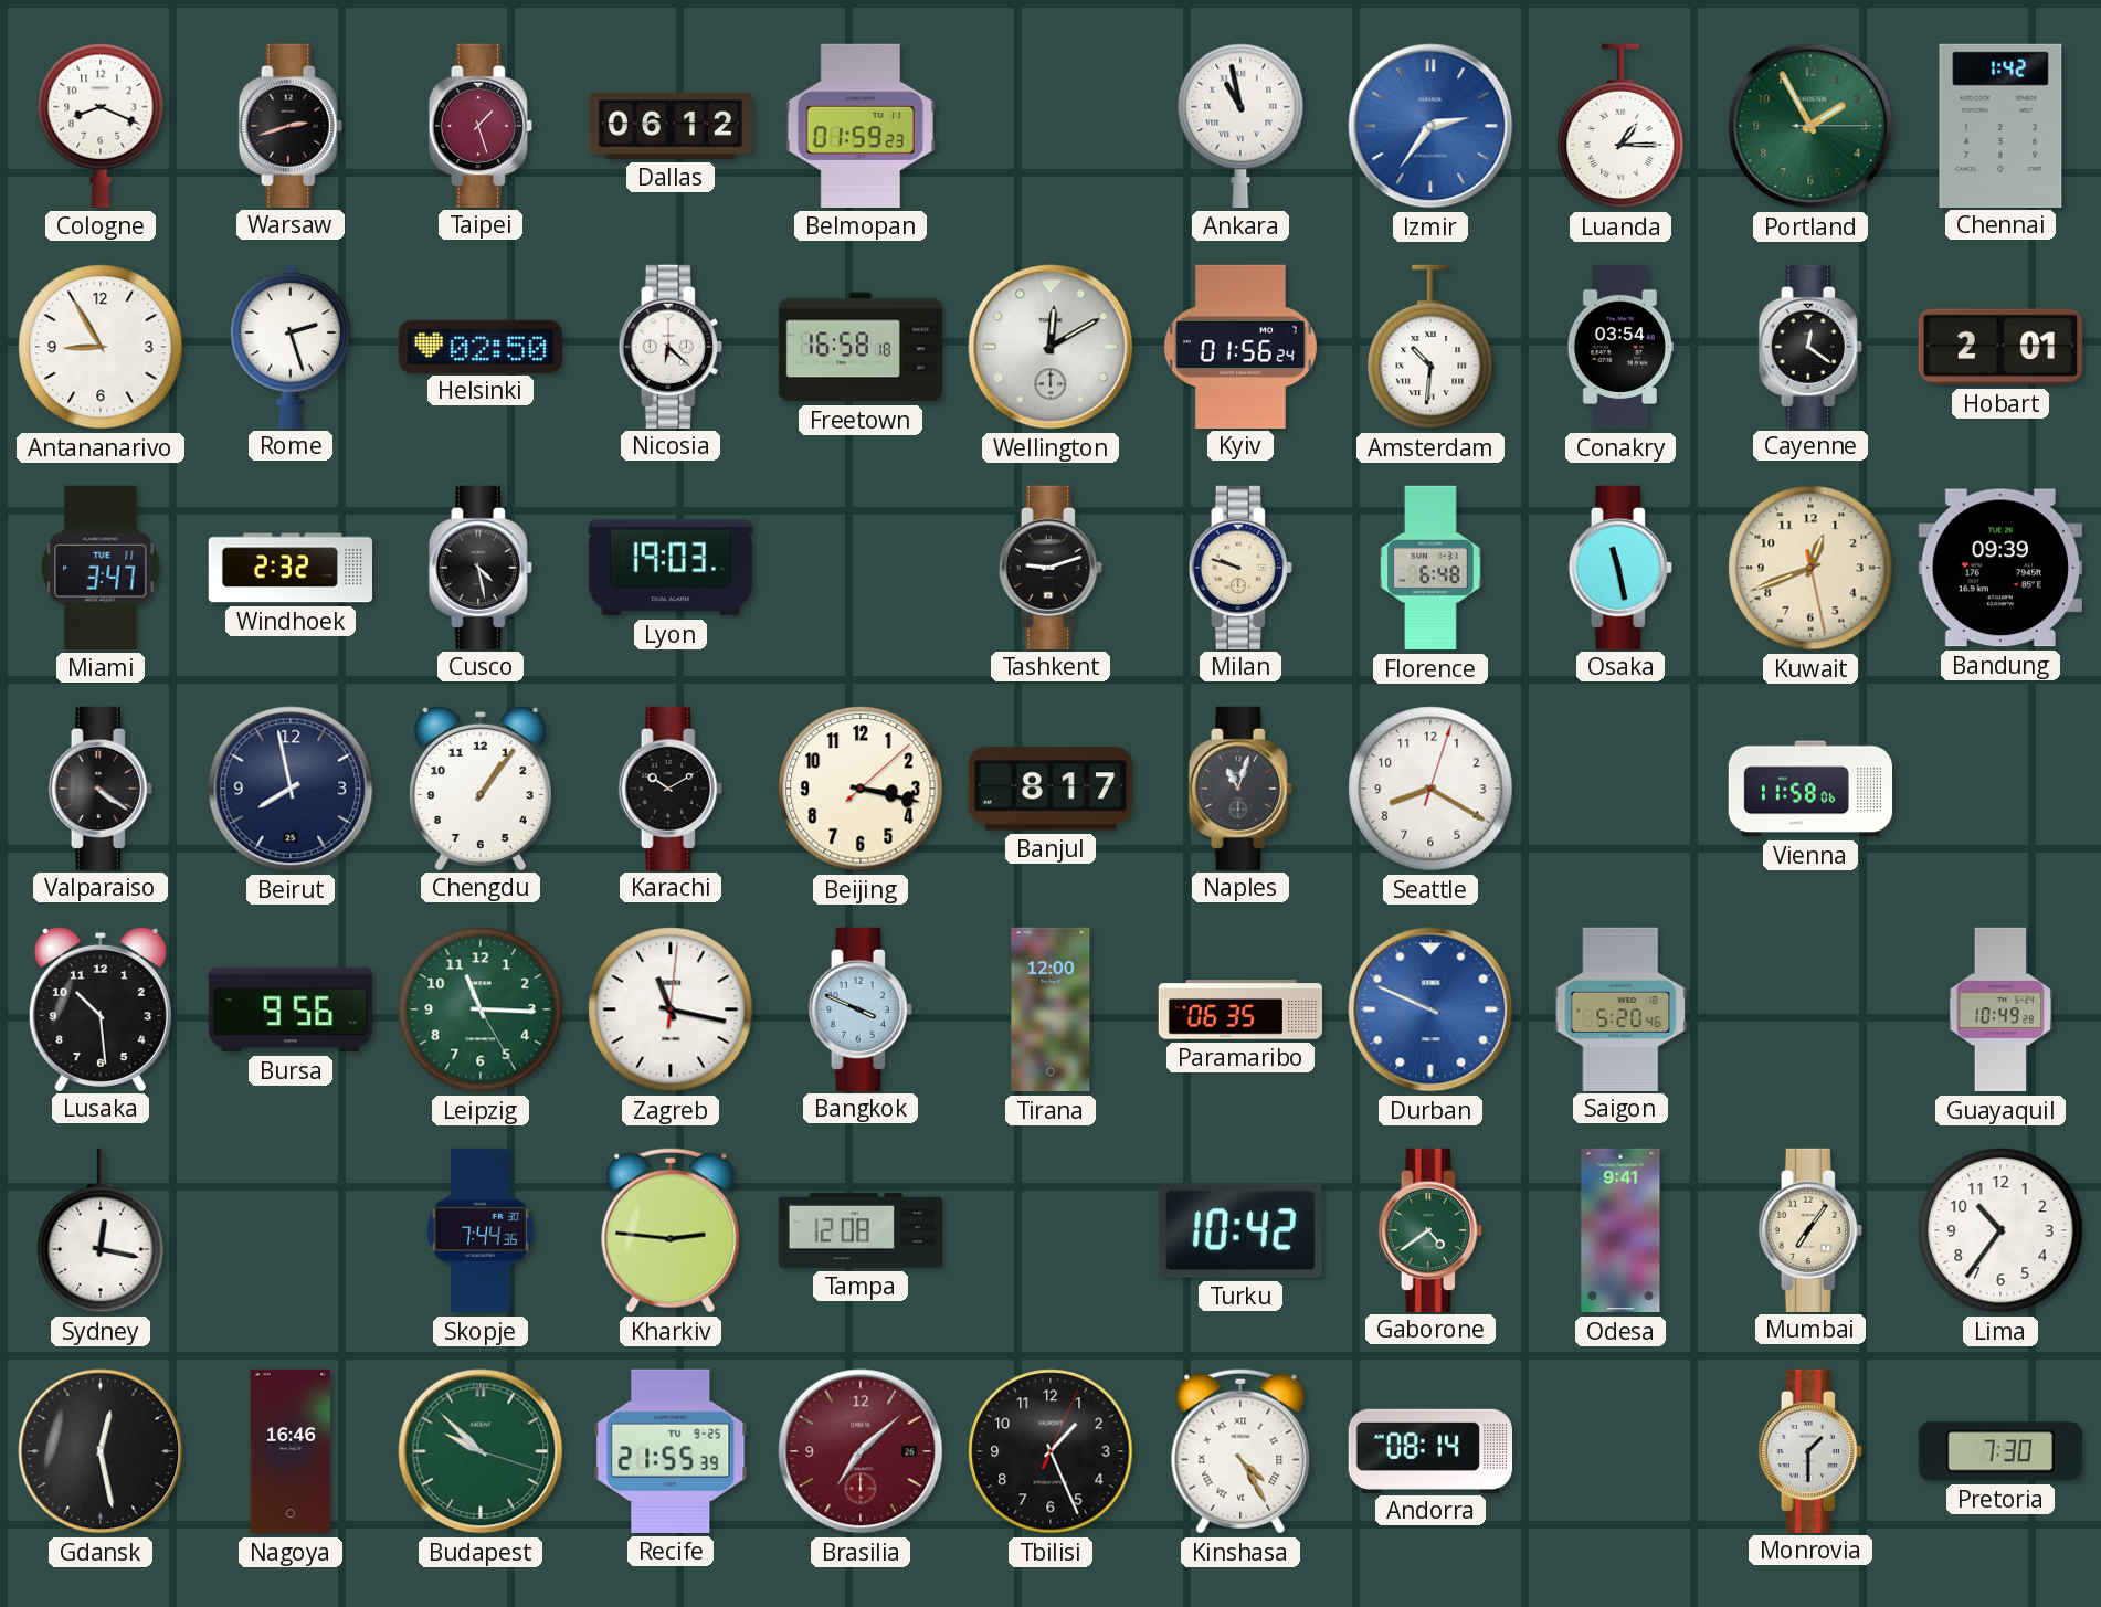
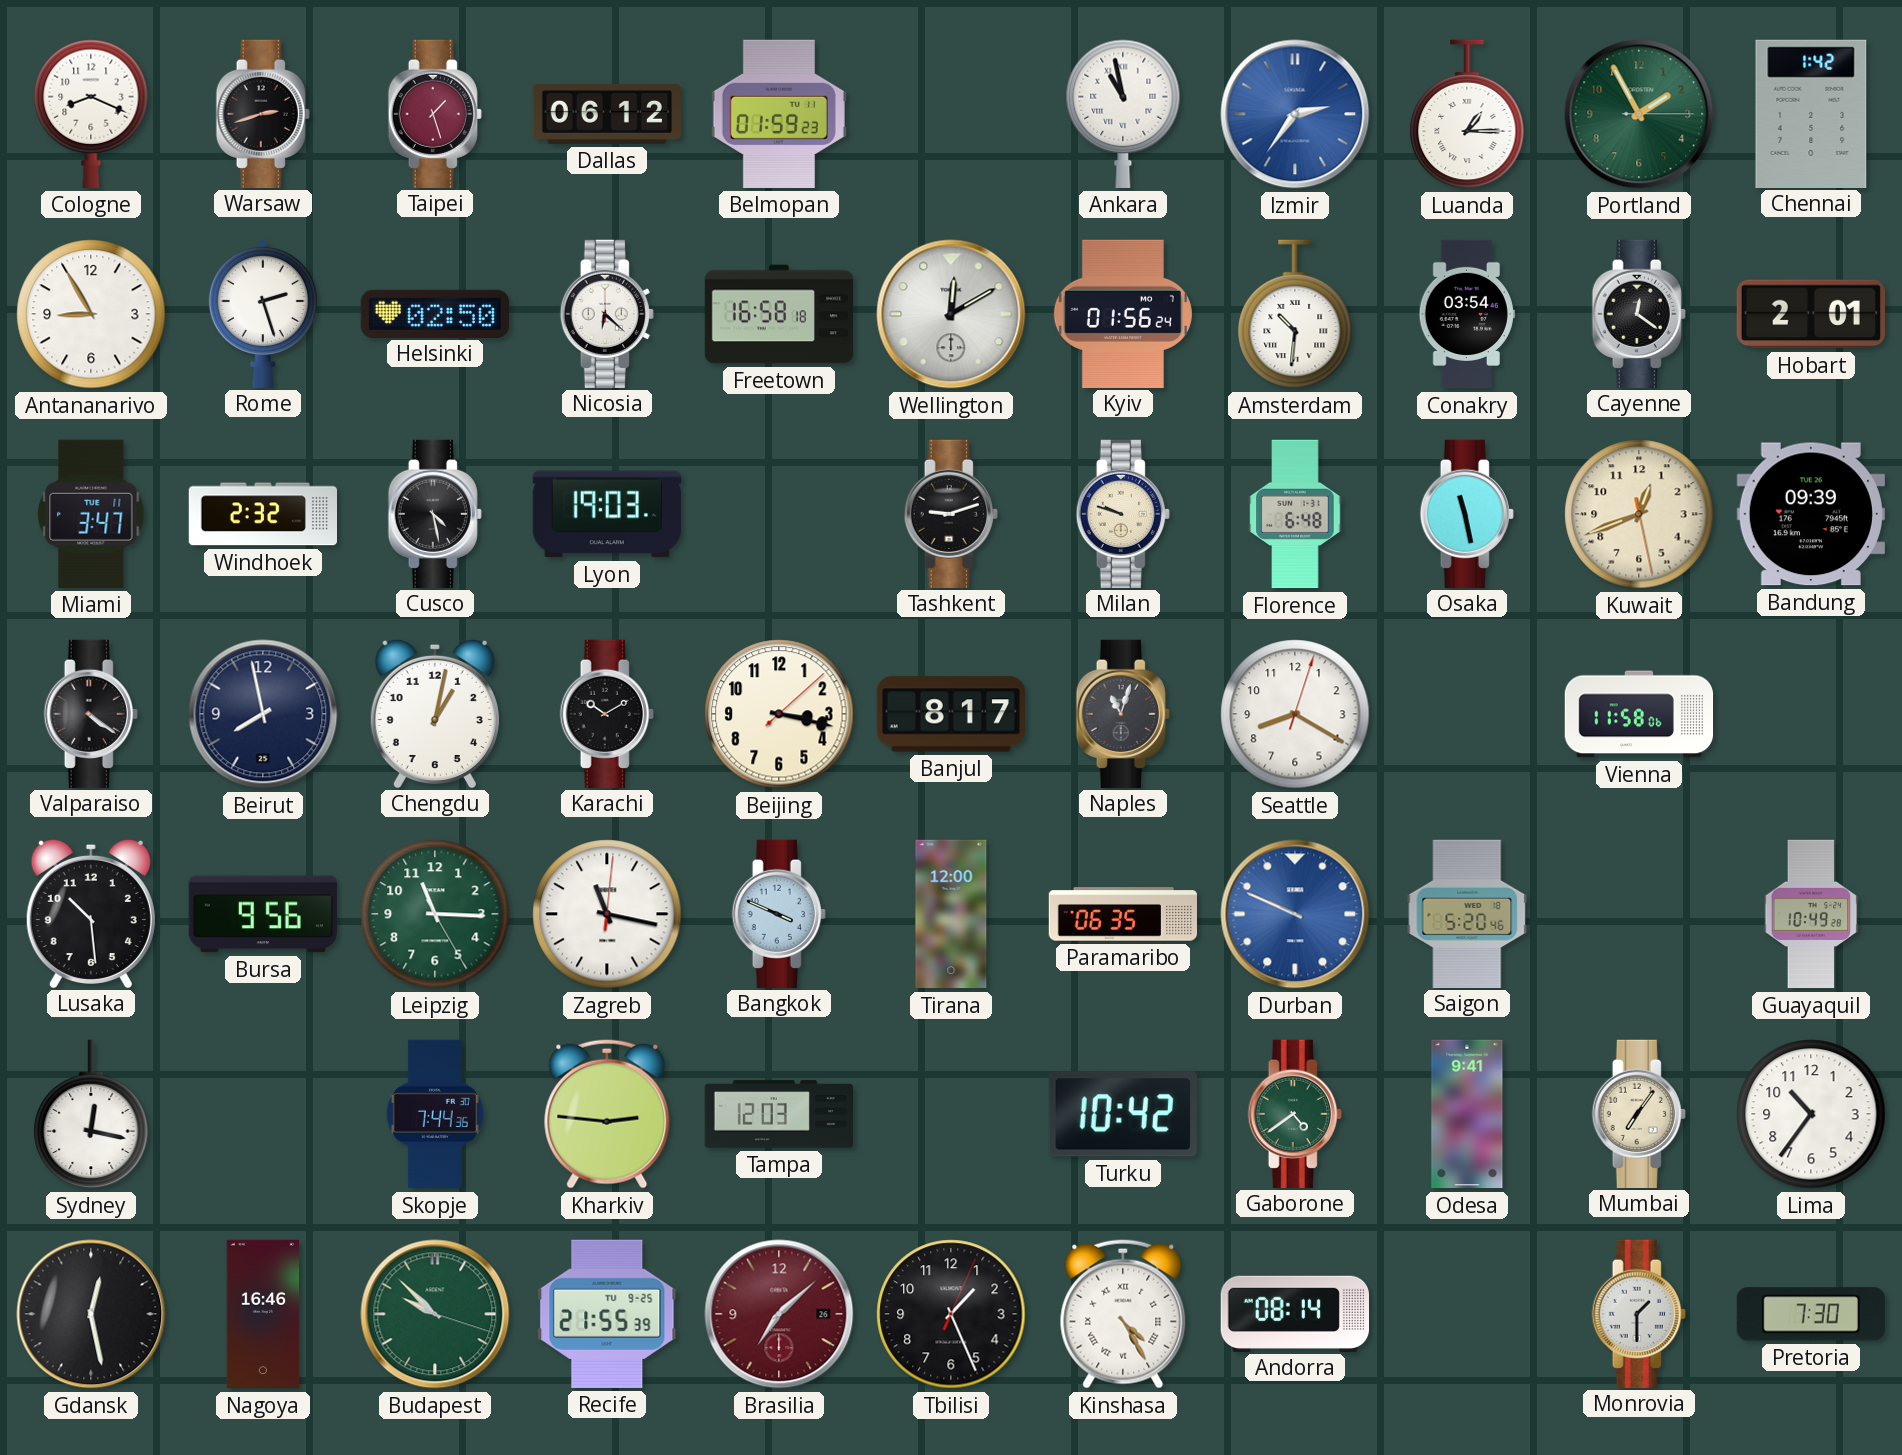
Chengdu: 1:06 -> 1:02 (435, 713)
Tampa: 12:08 -> 12:03 (778, 1114)
